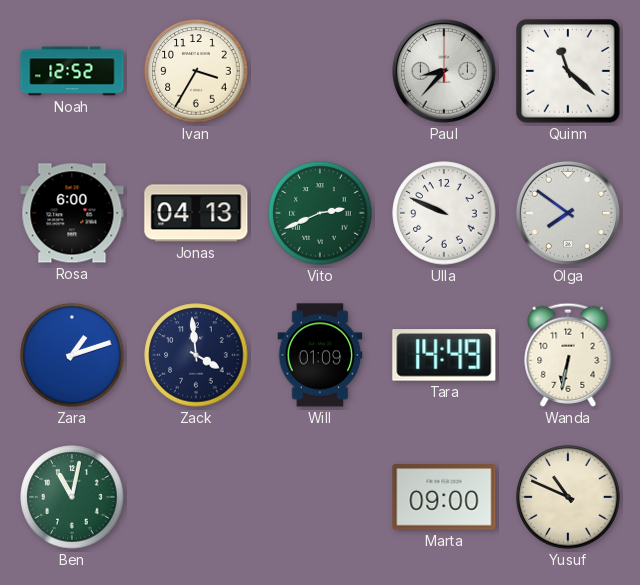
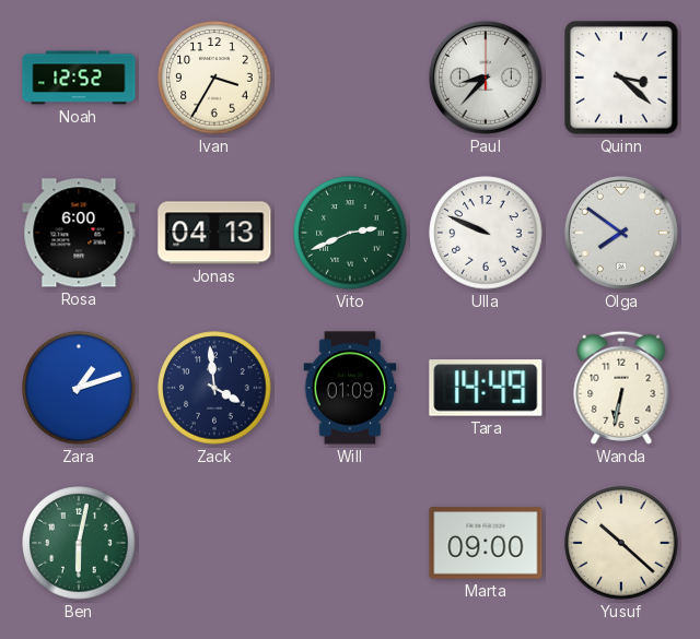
Quinn: 11:22 -> 3:22 (621, 78)
Ben: 11:02 -> 6:02 (79, 543)
Yusuf: 10:49 -> 10:22 (621, 543)
